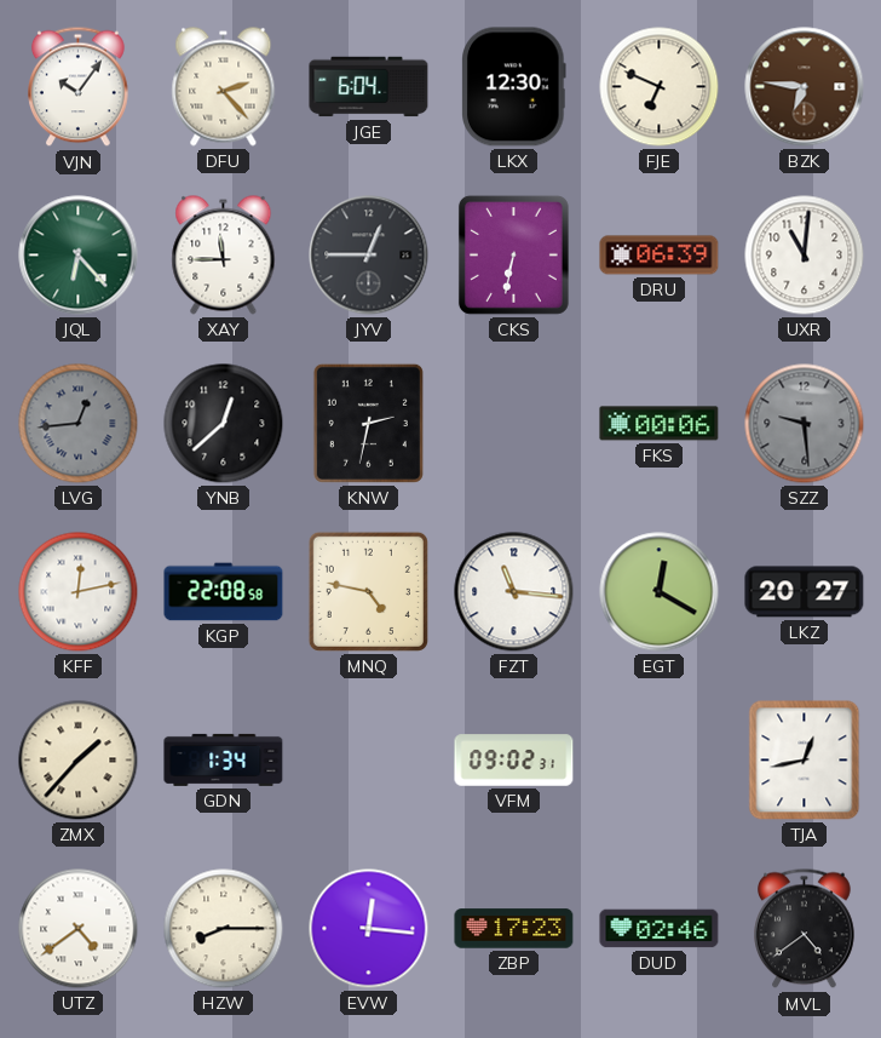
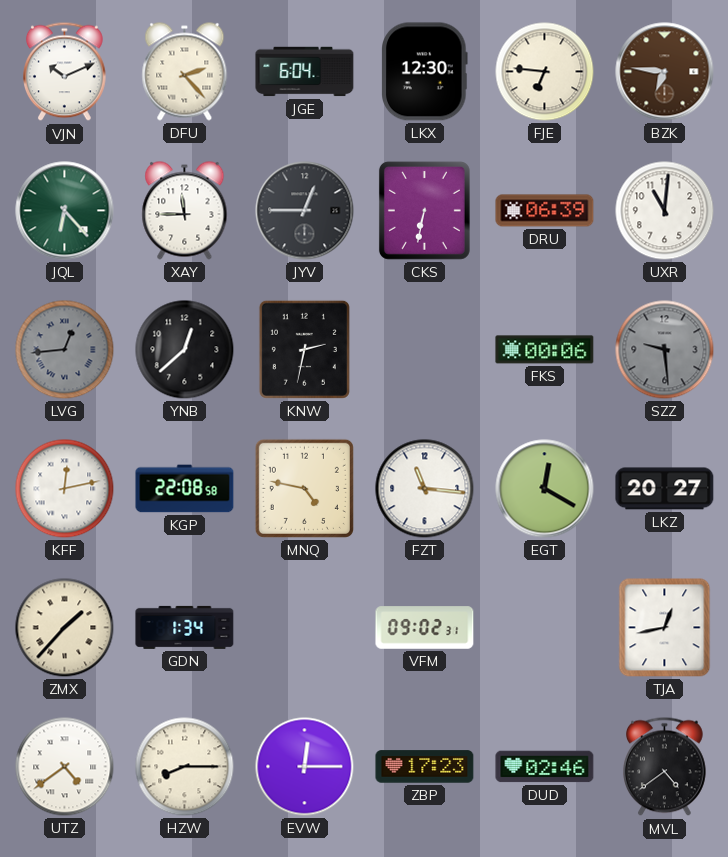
VJN: 10:06 -> 10:11 (65, 72)
FJE: 6:49 -> 6:46 (545, 72)
EVW: 12:16 -> 12:15 (305, 767)
